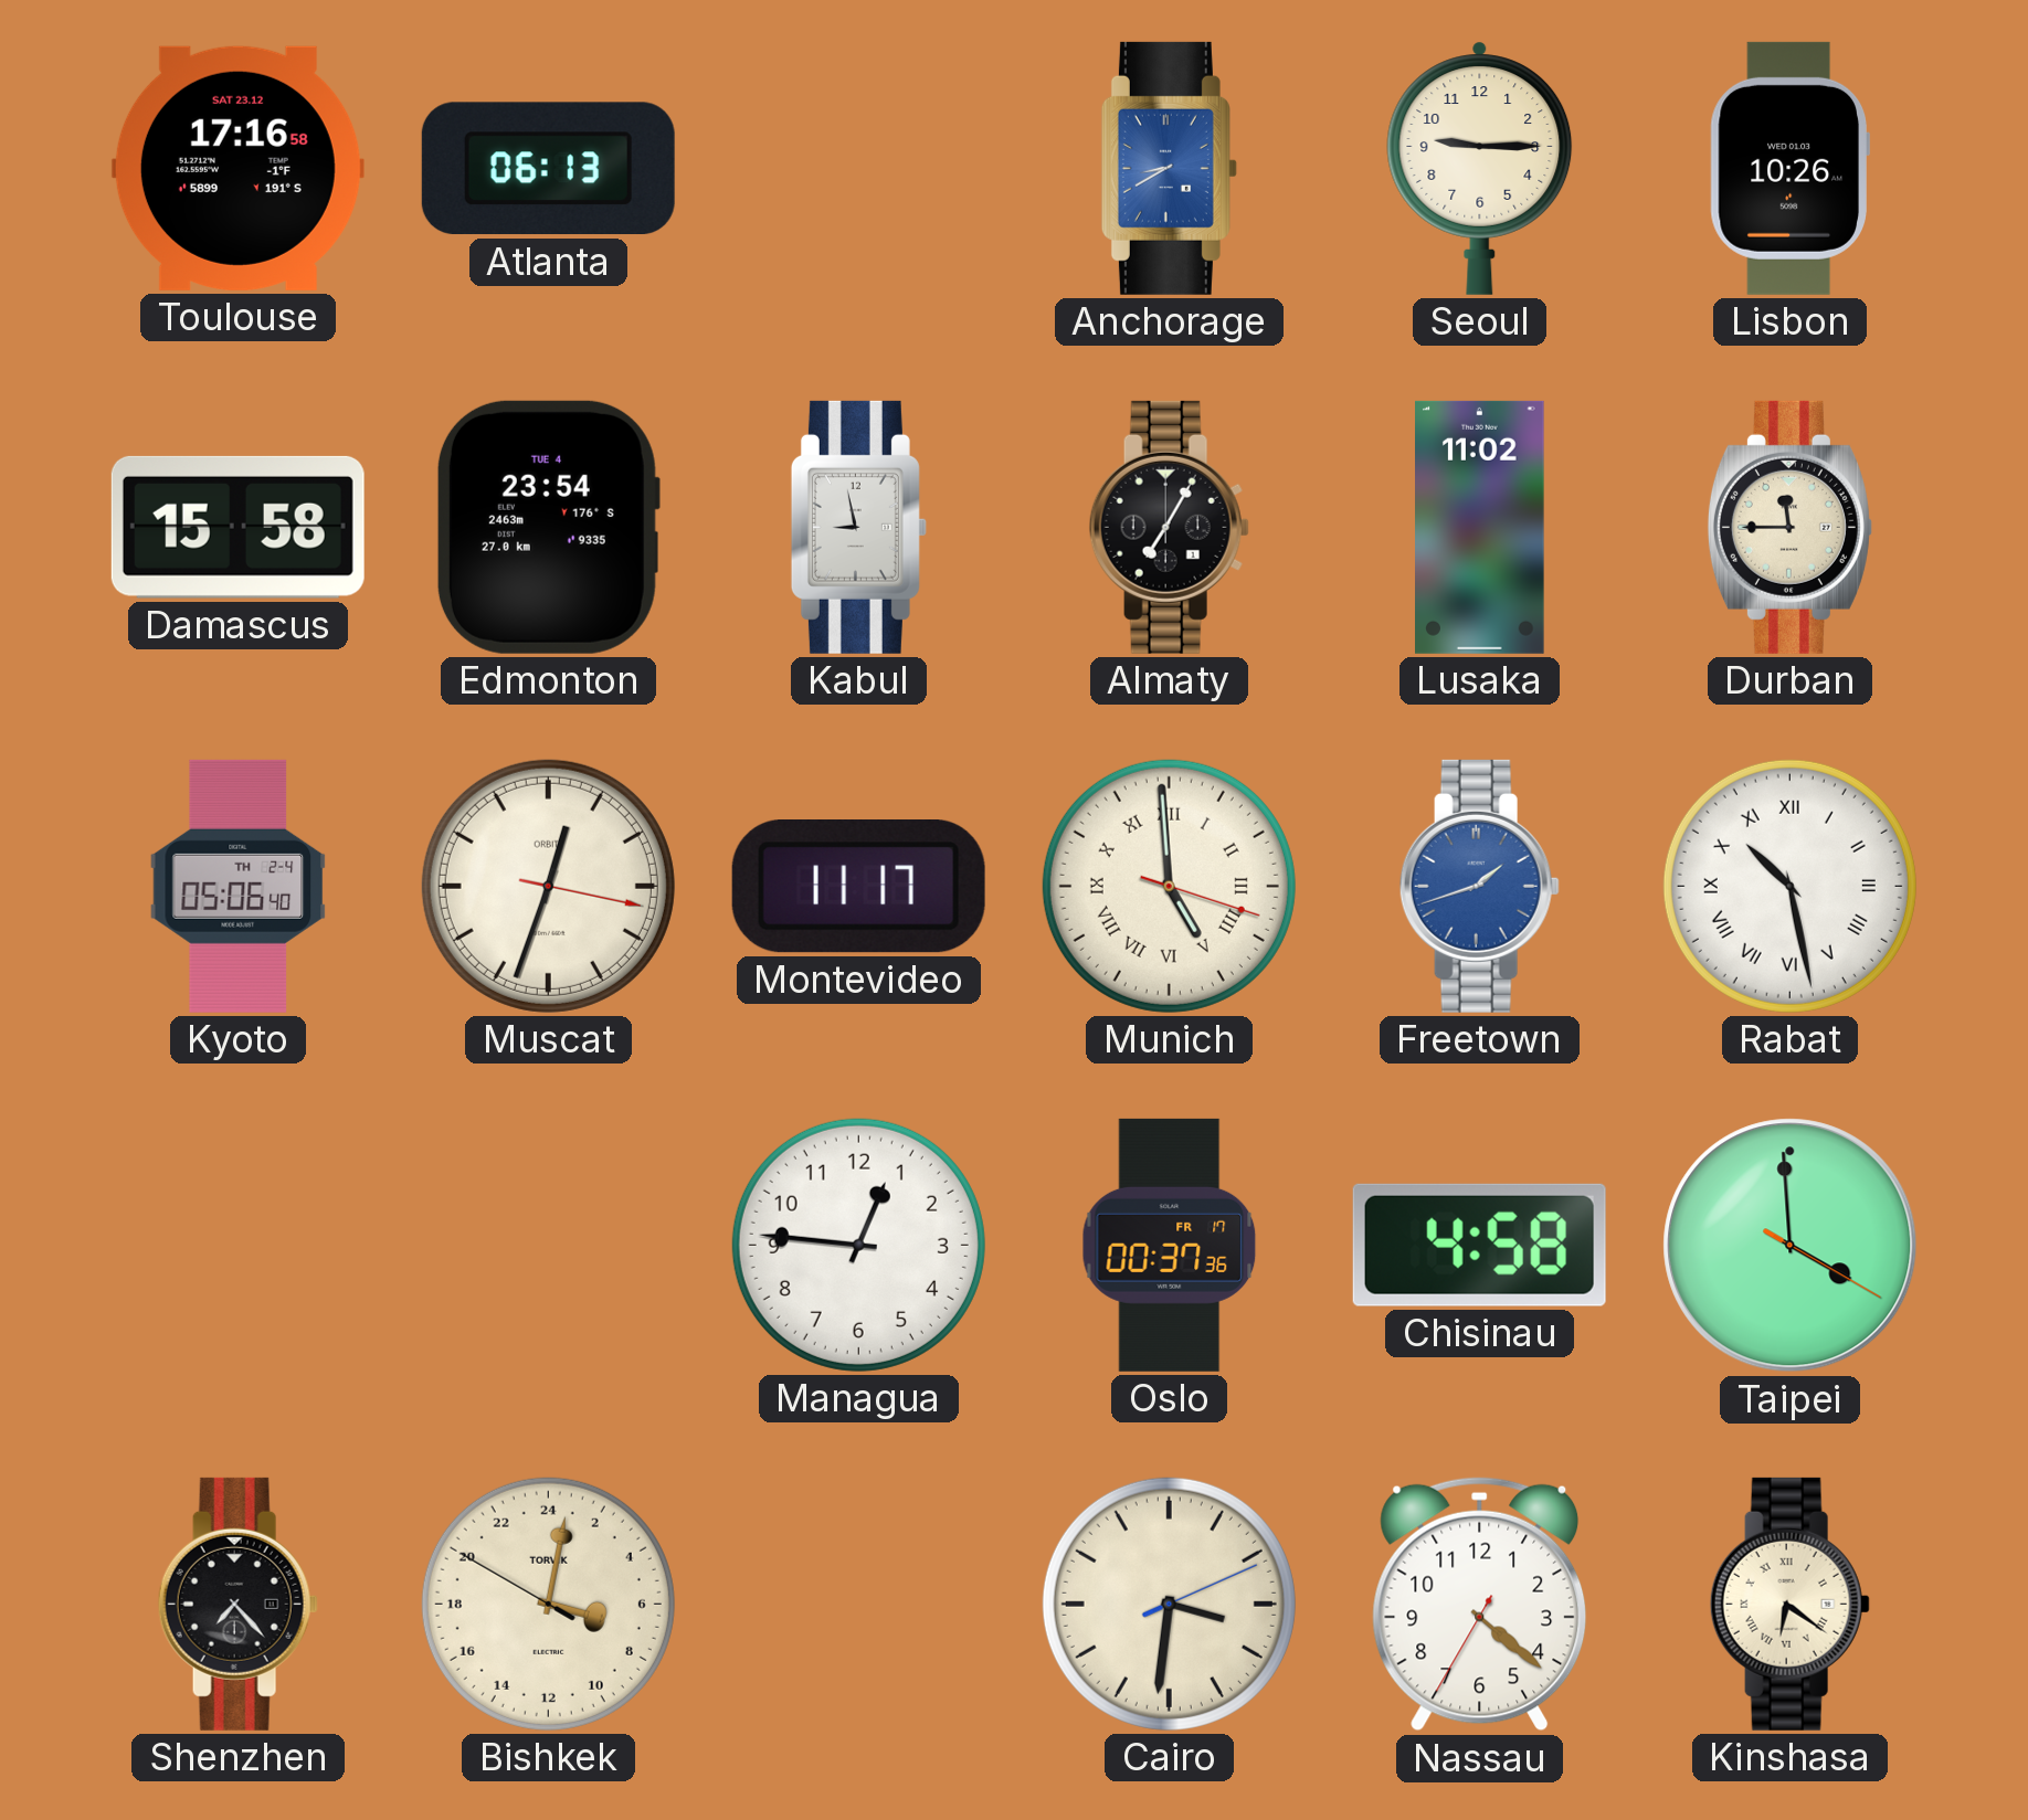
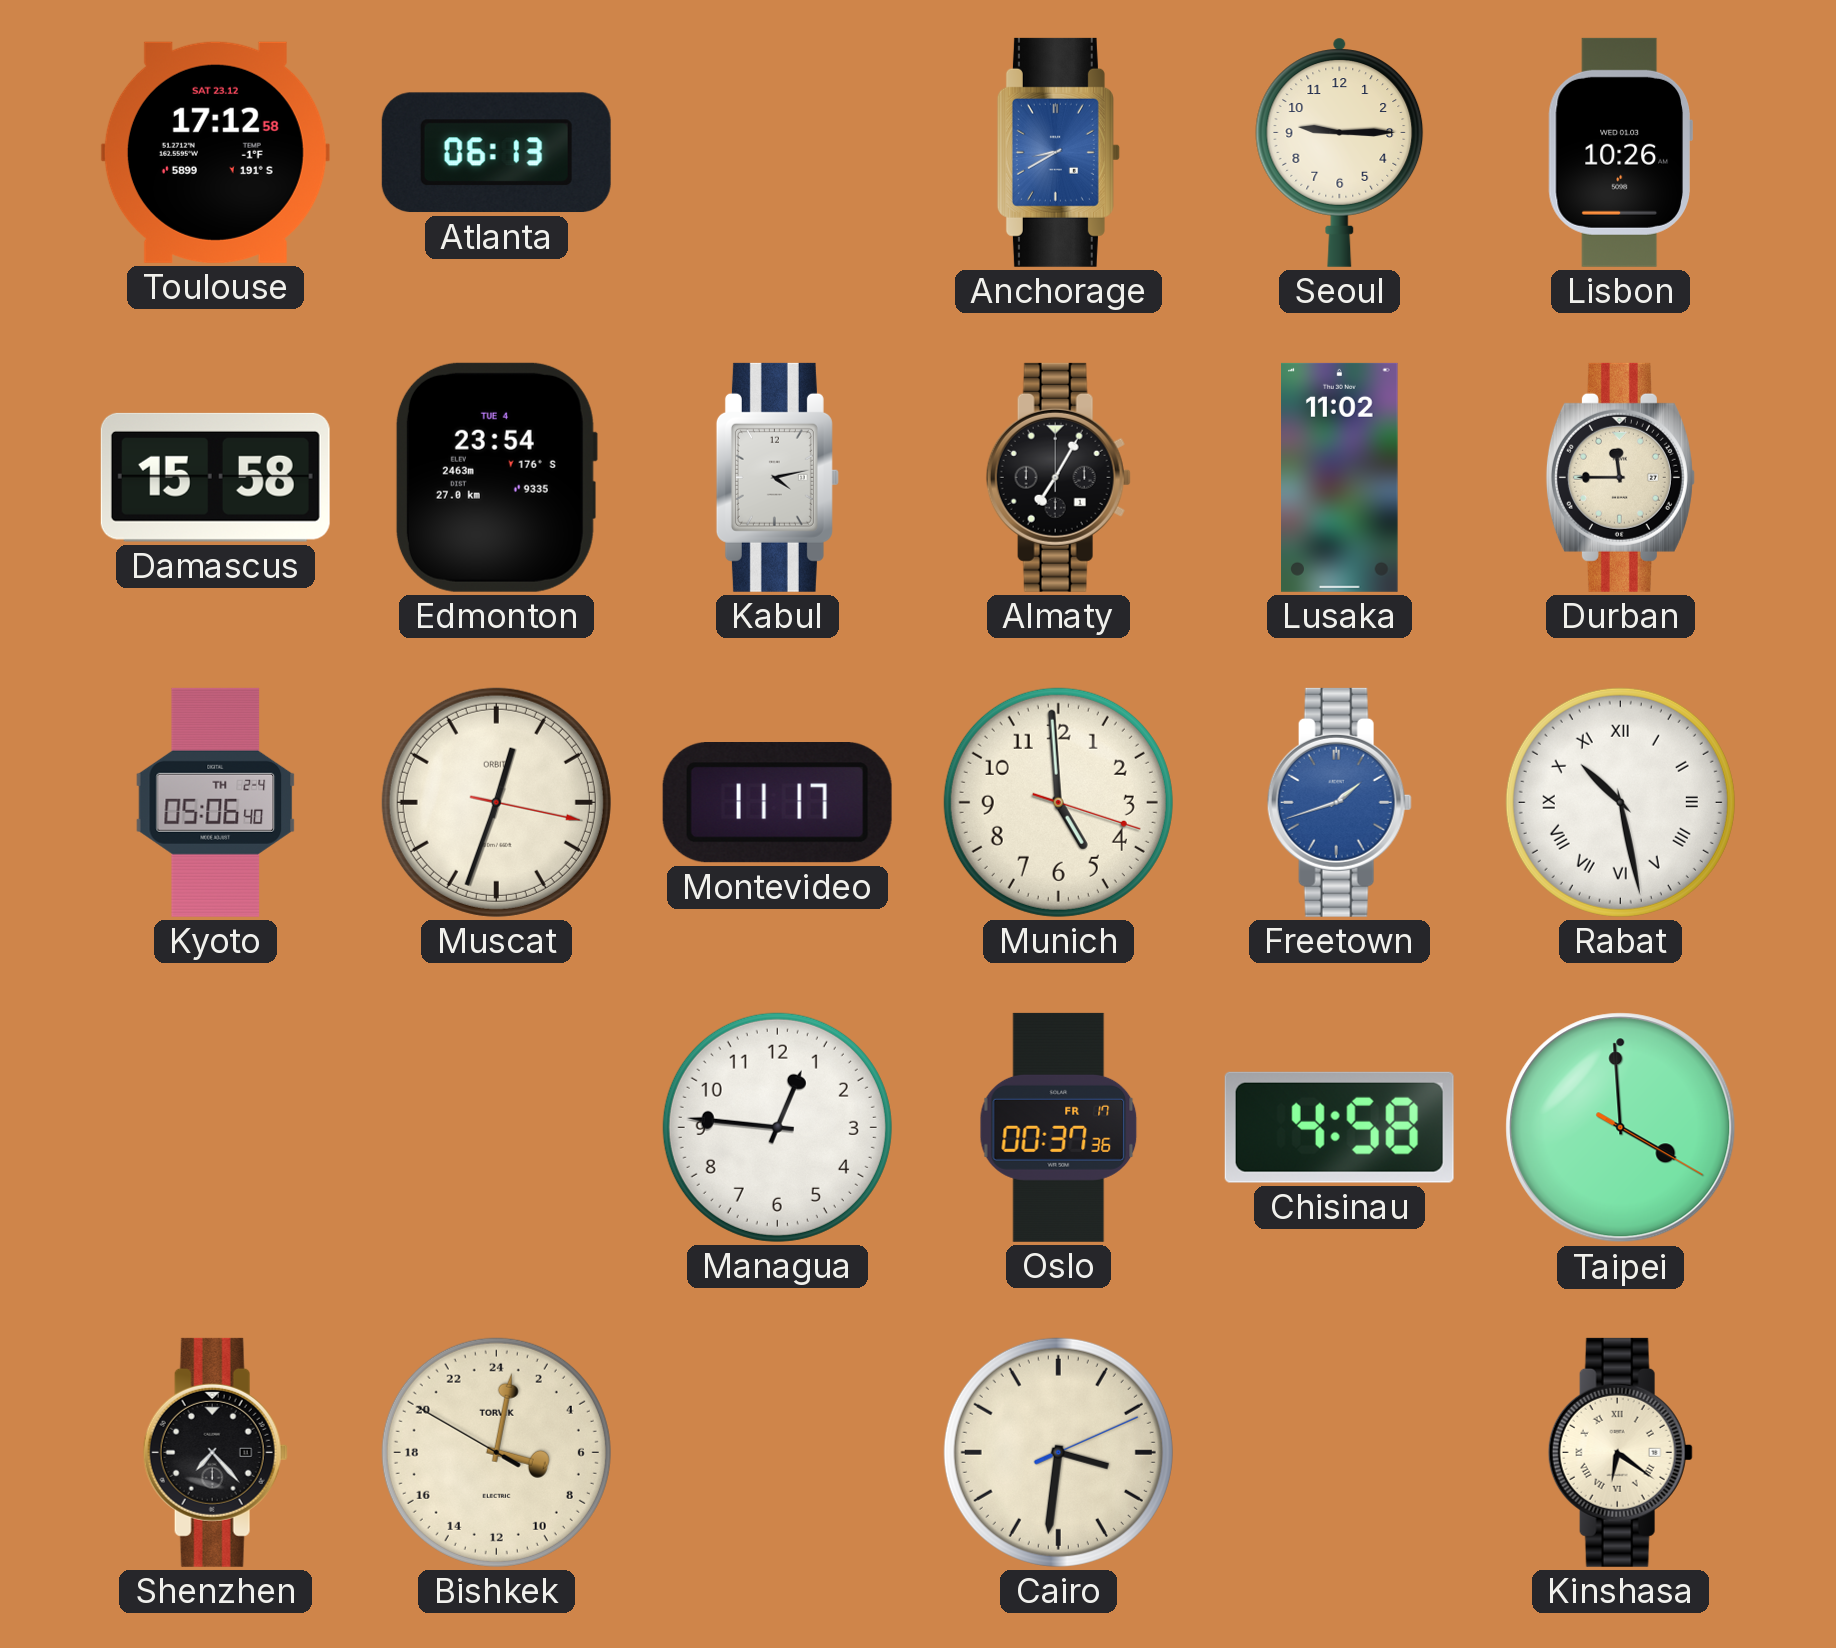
Toulouse: 17:16 -> 17:12 (215, 152)
Kabul: 8:58 -> 4:13 (777, 477)
Munich numerals: Roman -> Arabic (1058, 802)
Nassau: 4:21 -> none (1480, 1605)
